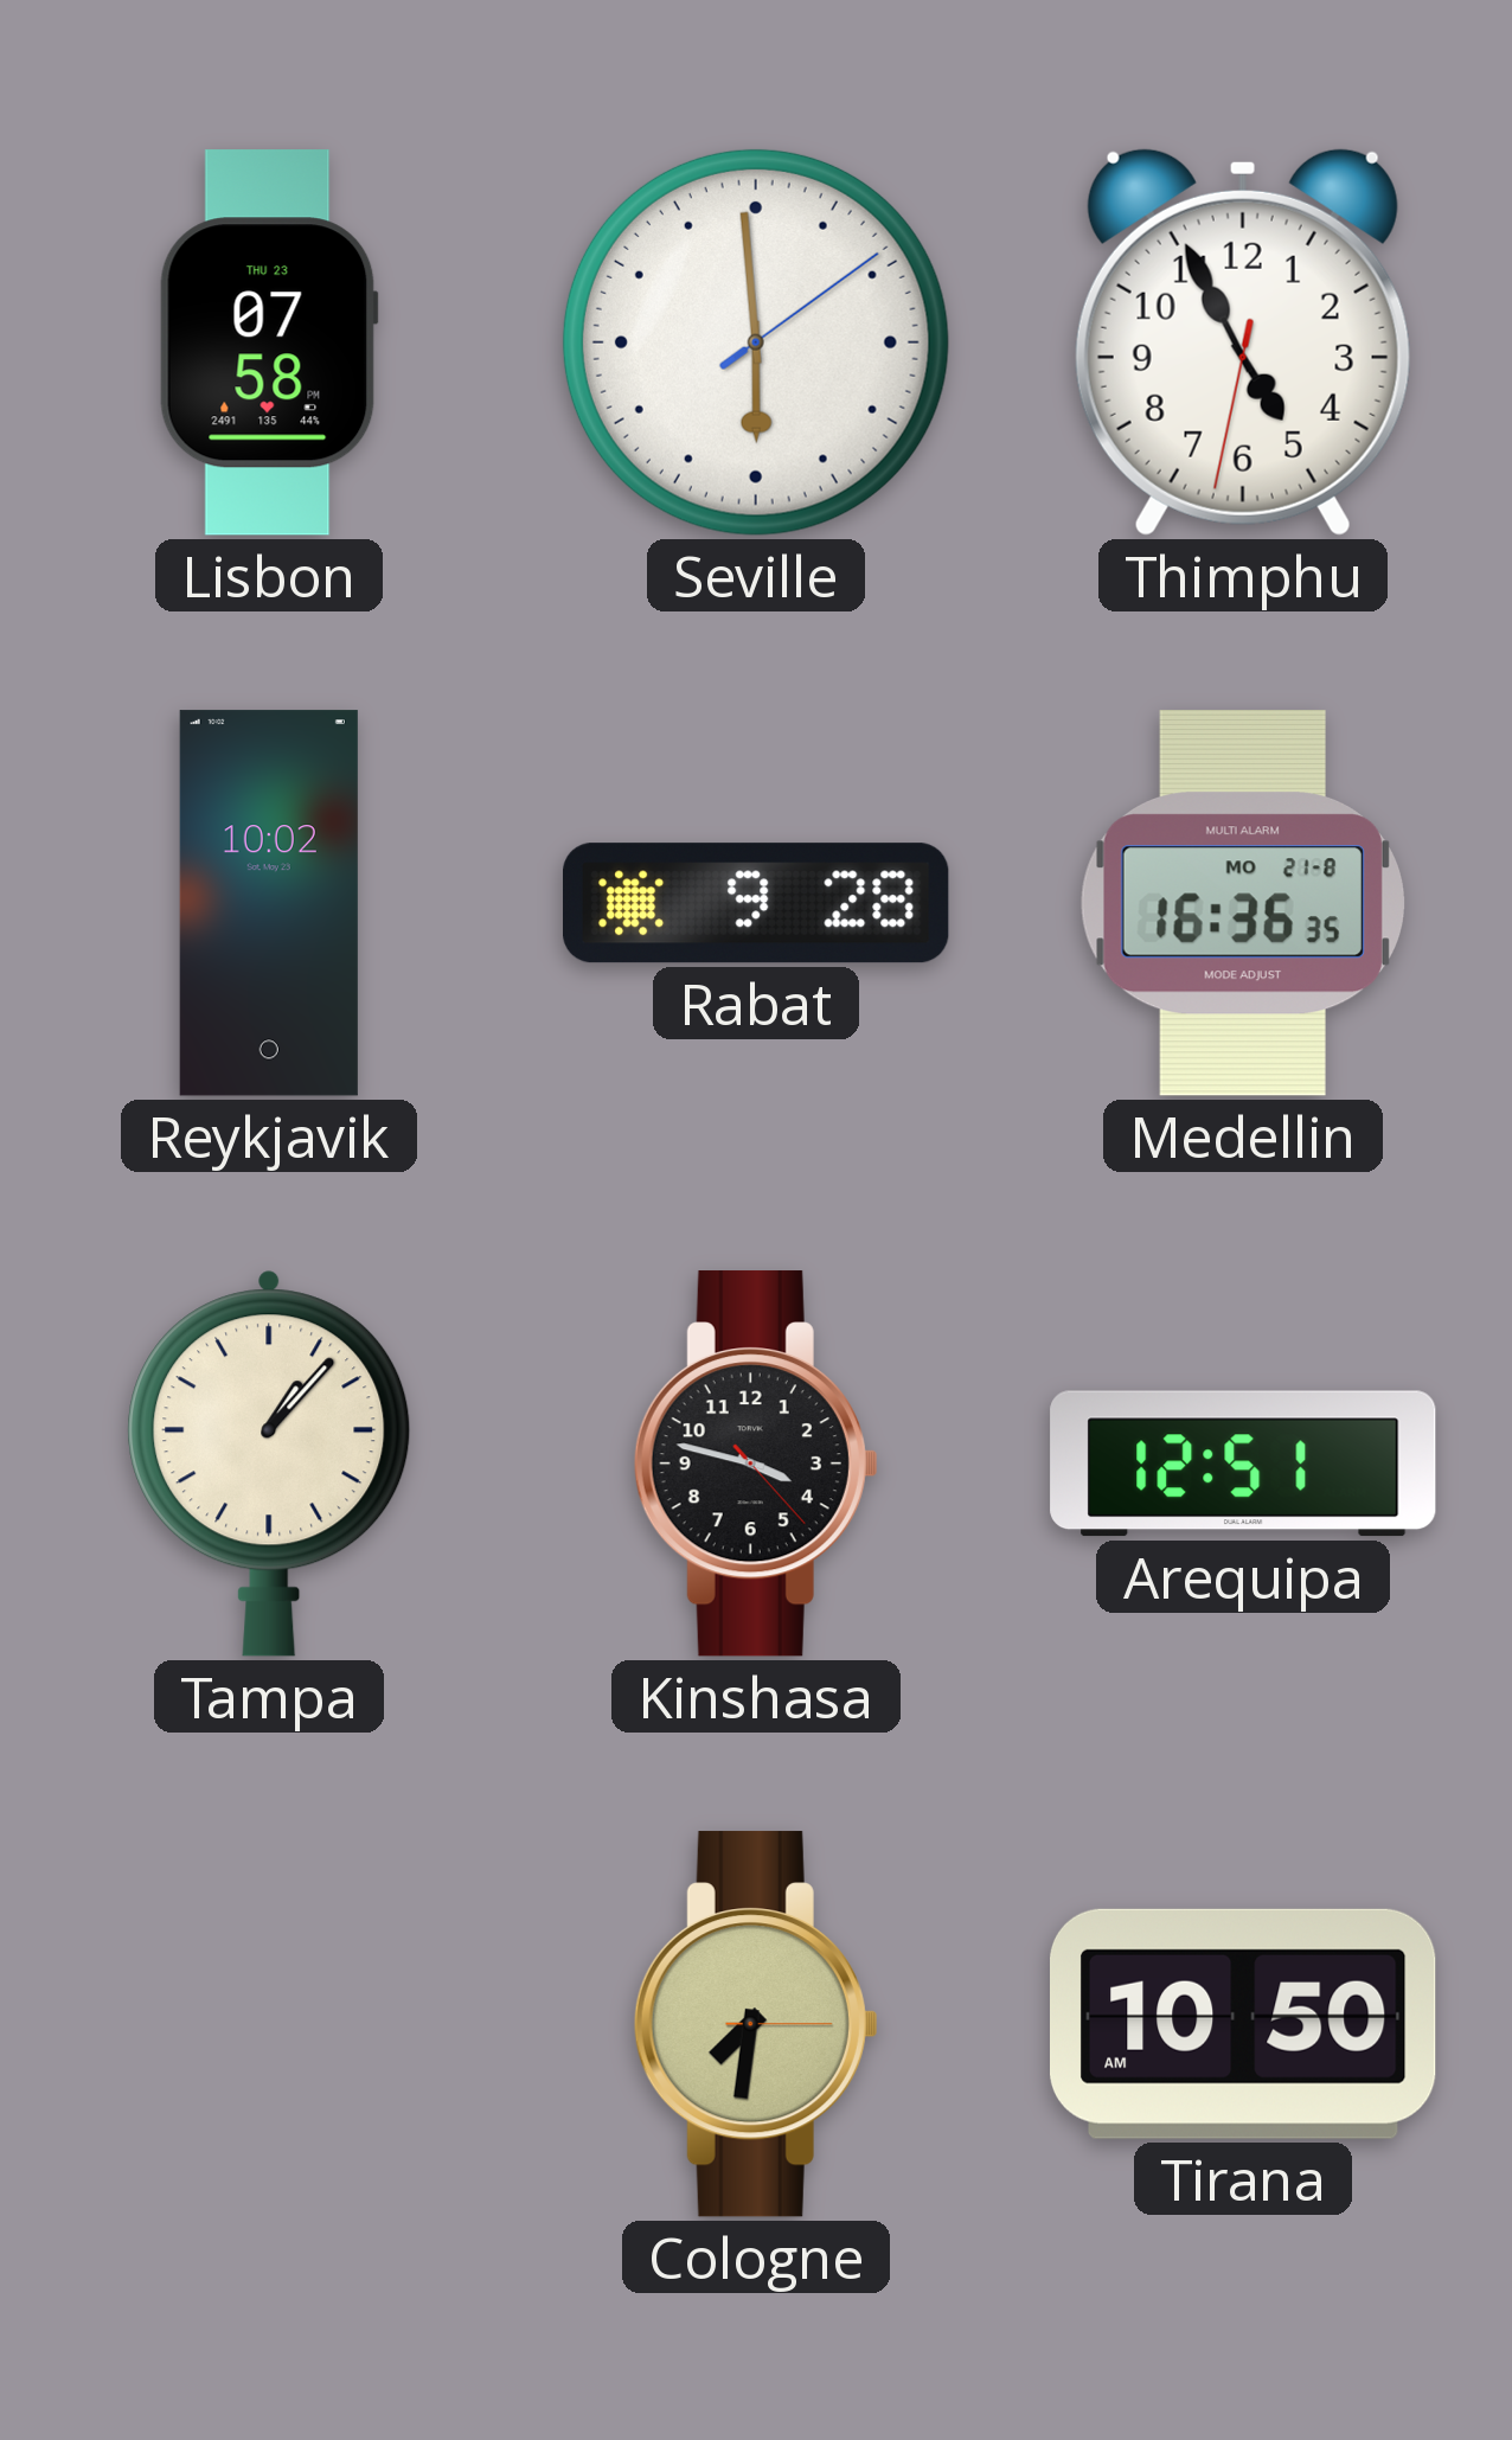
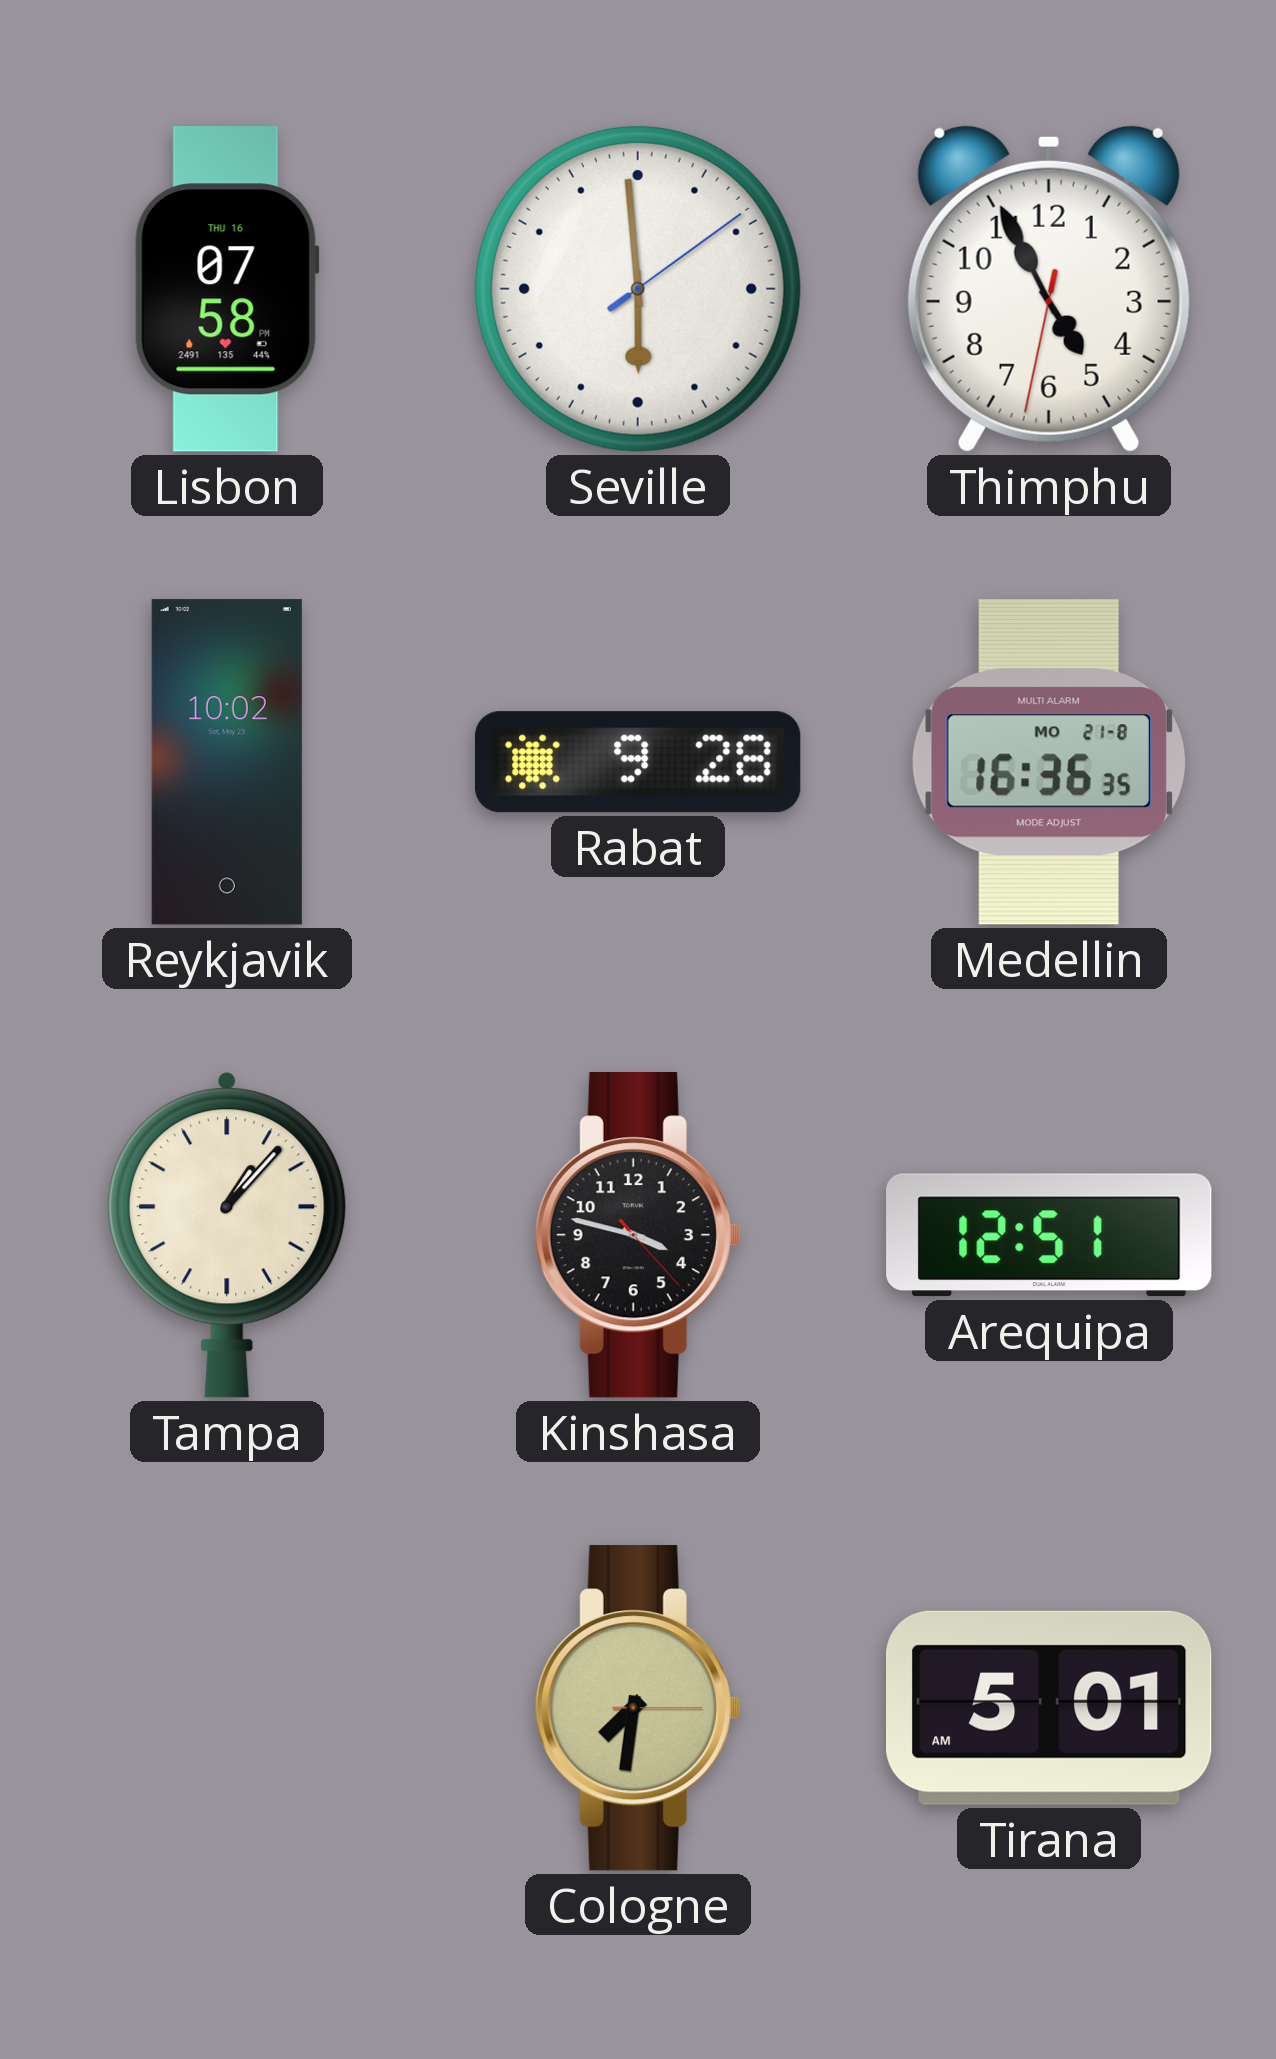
Lisbon date: THU 23 -> THU 16 (227, 289)
Tirana: 10:50 -> 5:01 (1050, 1708)
